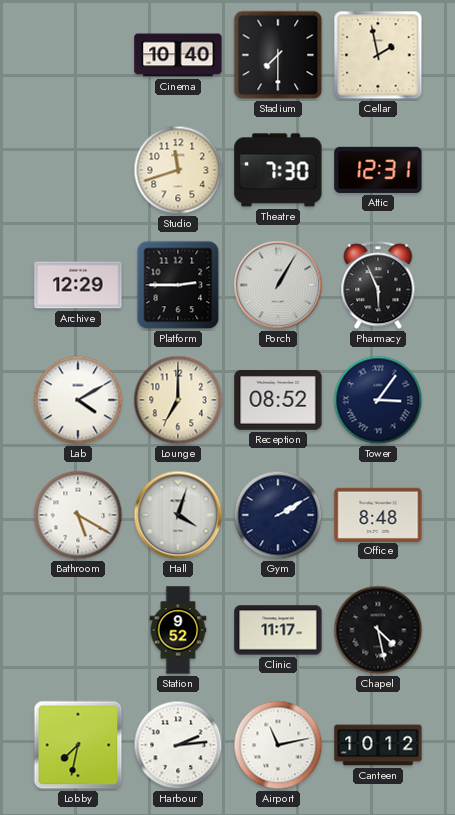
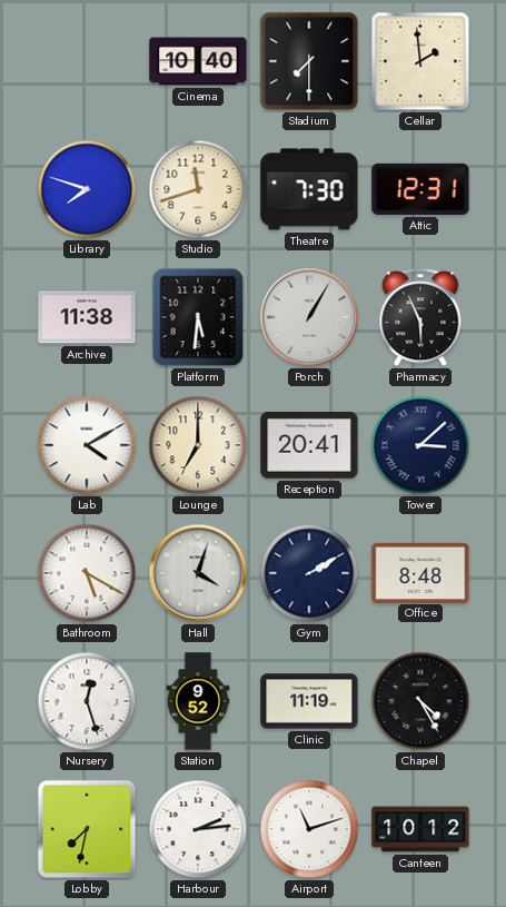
Cellar: 1:58 -> 1:59 (420, 61)
Library: none -> 7:48 (87, 189)
Archive: 12:29 -> 11:38 (87, 317)
Platform: 2:45 -> 5:31 (198, 317)
Reception: 08:52 -> 20:41 (309, 446)
Tower: 3:06 -> 3:08 (420, 445)
Nursery: none -> 12:27 (87, 701)
Clinic: 11:17 -> 11:19 (309, 701)
Chapel: 4:28 -> 4:25 (420, 701)
Airport: 11:13 -> 11:12 (309, 829)
